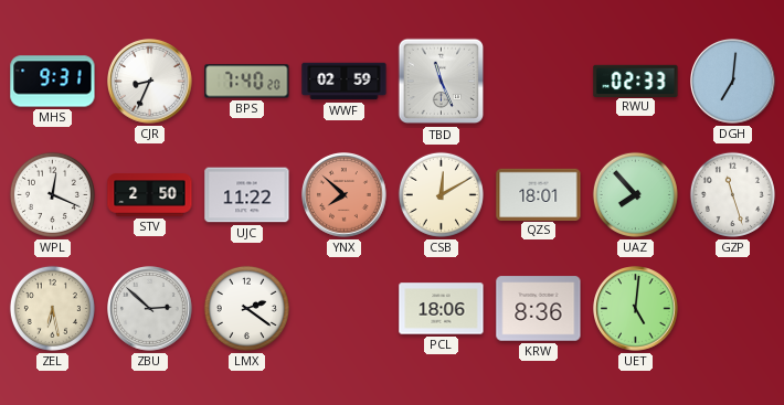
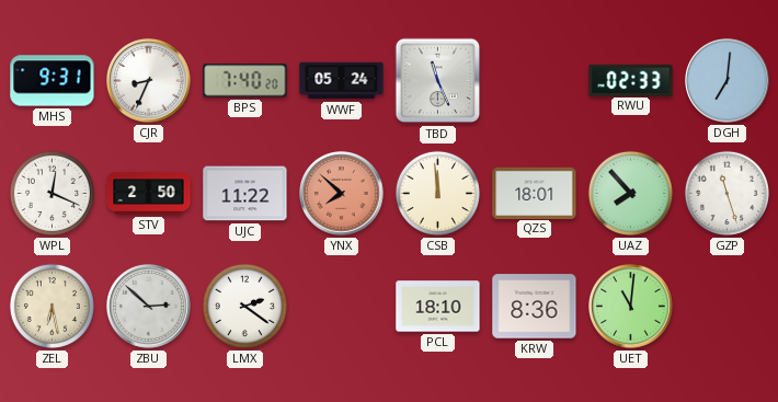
WWF: 02:59 -> 05:24 (342, 81)
CSB: 12:10 -> 11:59 (437, 193)
PCL: 18:06 -> 18:10 (438, 307)
UET: 5:01 -> 11:01 (631, 307)
